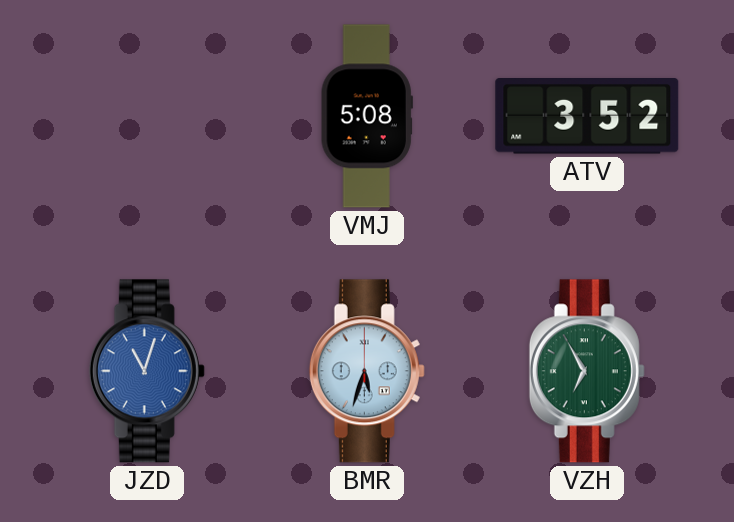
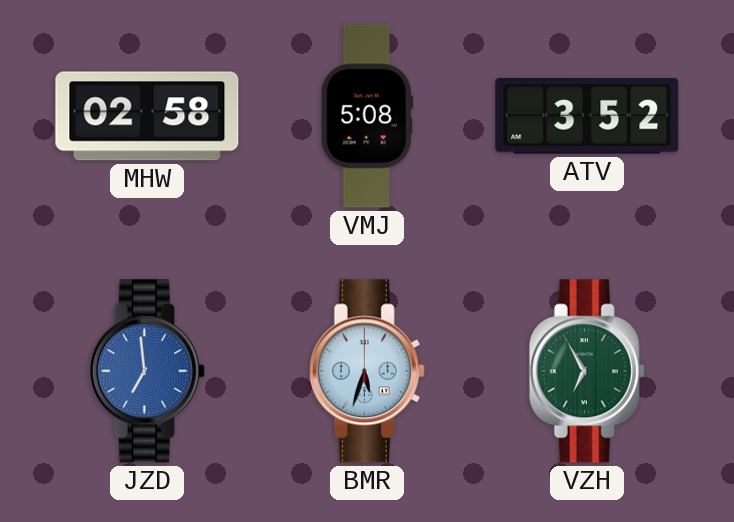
MHW: none -> 02:58 (147, 116)
JZD: 11:03 -> 6:59 (147, 371)
